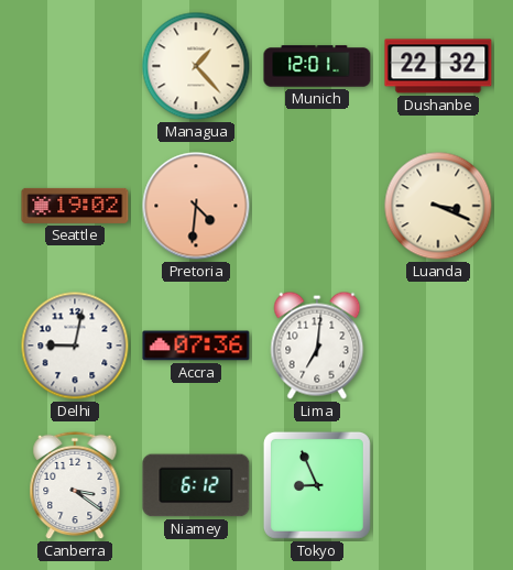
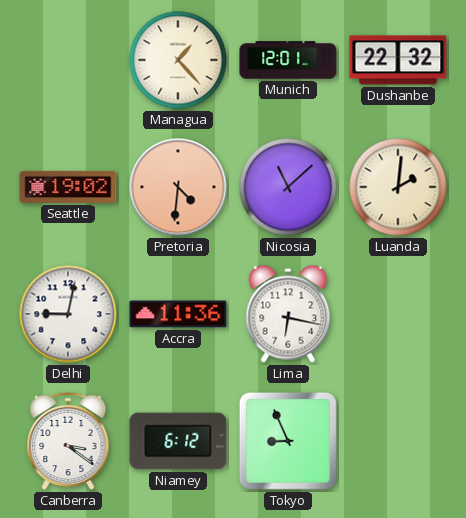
Nicosia: none -> 11:08 (288, 187)
Luanda: 3:19 -> 2:01 (398, 187)
Accra: 07:36 -> 11:36 (178, 314)
Lima: 7:01 -> 6:17 (288, 314)
